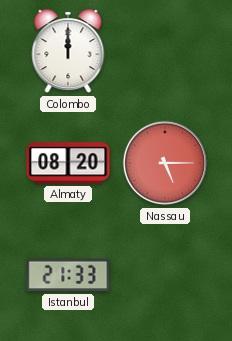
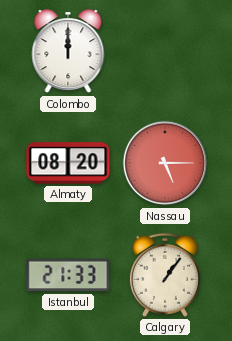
Calgary: none -> 1:06 (165, 275)
